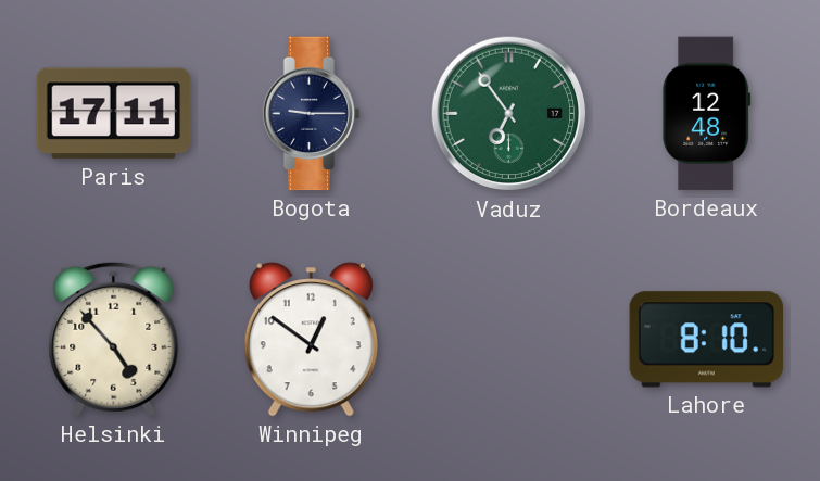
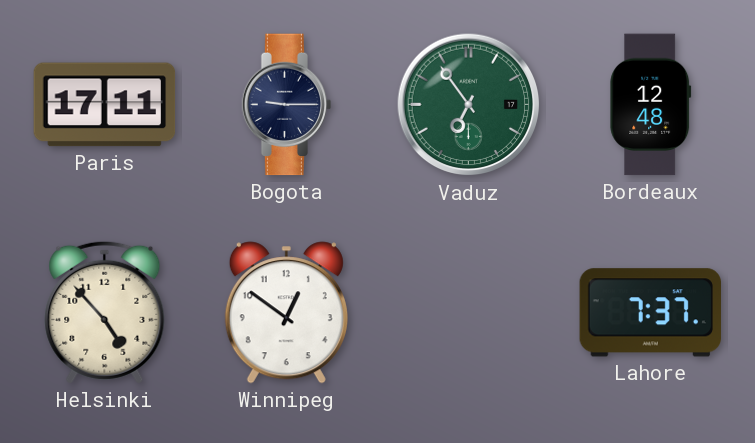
Lahore: 8:10 -> 7:37 (651, 313)
